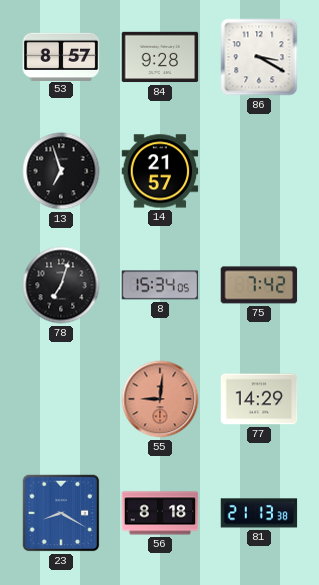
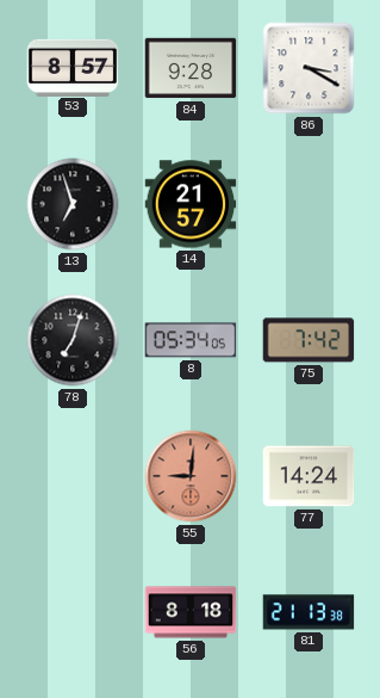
8: 15:34 -> 05:34 (191, 340)
77: 14:29 -> 14:24 (309, 476)
23: 8:20 -> none (61, 513)
